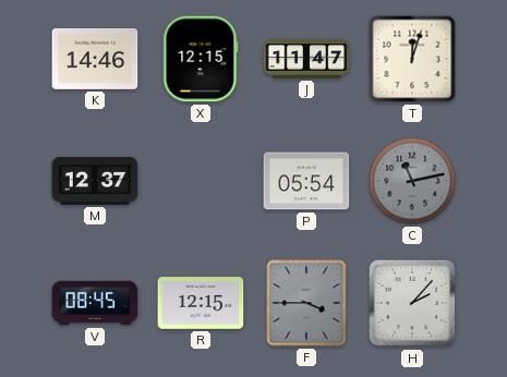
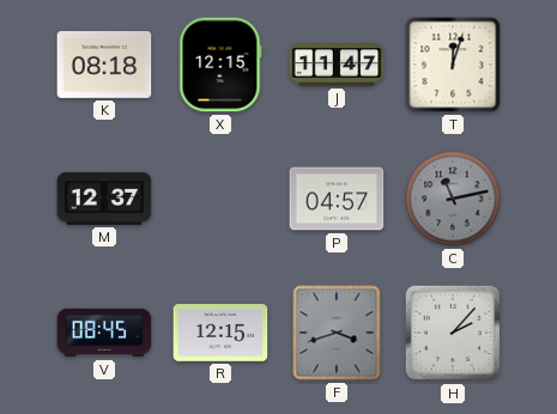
K: 14:46 -> 08:18 (104, 65)
P: 05:54 -> 04:57 (337, 199)
F: 3:45 -> 3:42 (337, 333)
